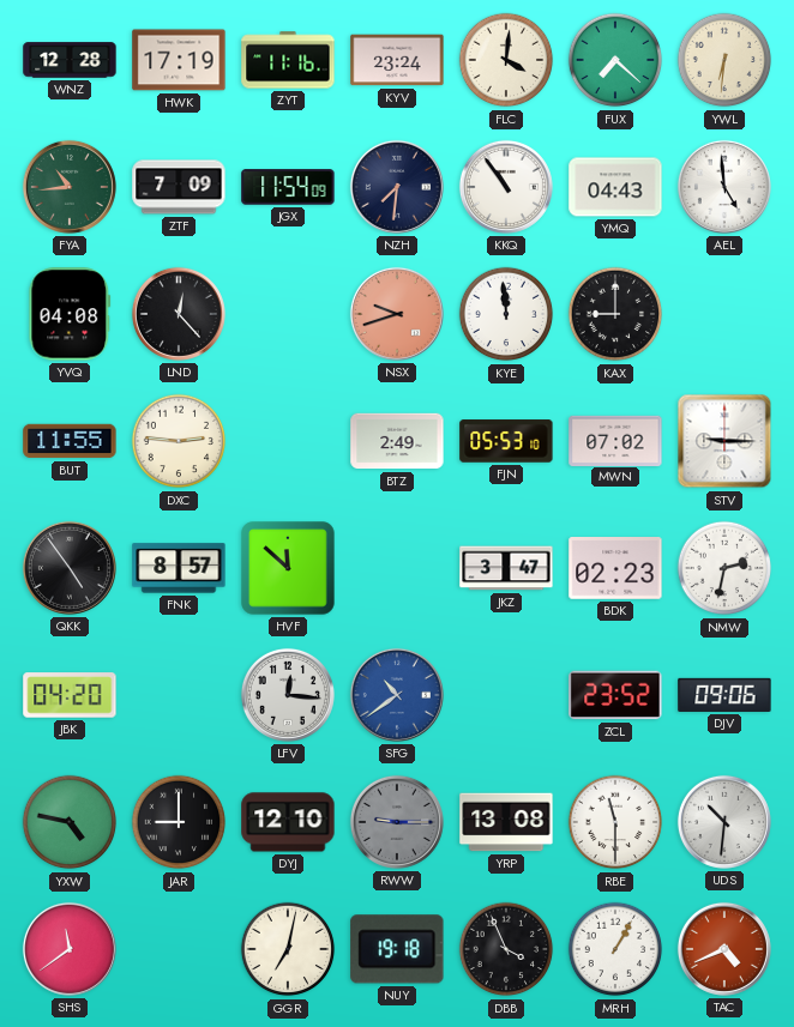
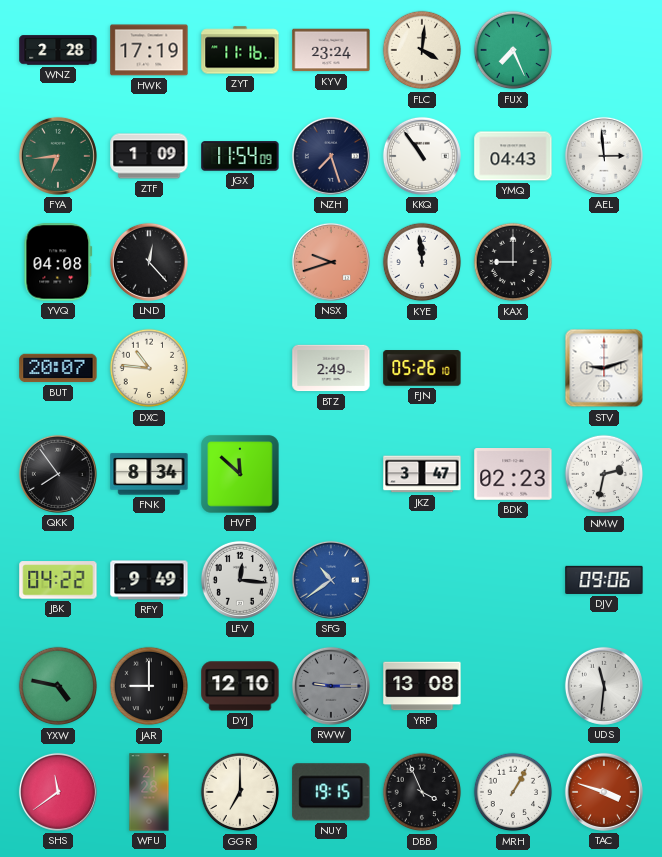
WNZ: 12:28 -> 2:28 (58, 50)
FUX: 7:22 -> 7:26 (513, 50)
YWL: 6:31 -> none (724, 60)
FYA: 10:44 -> 6:44 (58, 156)
ZTF: 7:09 -> 1:09 (149, 156)
NZH: 7:31 -> 7:27 (331, 156)
AEL: 4:59 -> 2:59 (604, 156)
BUT: 11:55 -> 20:07 (58, 368)
DXC: 2:46 -> 10:46 (149, 368)
FJN: 05:53 -> 05:26 (422, 368)
MWN: 07:02 -> none (615, 440)
STV: 9:15 -> 9:12 (604, 368)
QKK: 4:54 -> 7:54 (58, 474)
FNK: 8:57 -> 8:34 (149, 474)
JBK: 04:20 -> 04:22 (58, 580)
RFY: none -> 9:49 (149, 580)
ZCL: 23:52 -> none (615, 695)
RBE: 11:30 -> none (615, 822)
UDS: 10:31 -> 11:31 (604, 686)
WFU: none -> 21:28 (149, 792)
GGR: 7:02 -> 7:00 (240, 792)
NUY: 19:18 -> 19:15 (331, 792)
TAC: 4:41 -> 3:48 (604, 792)
